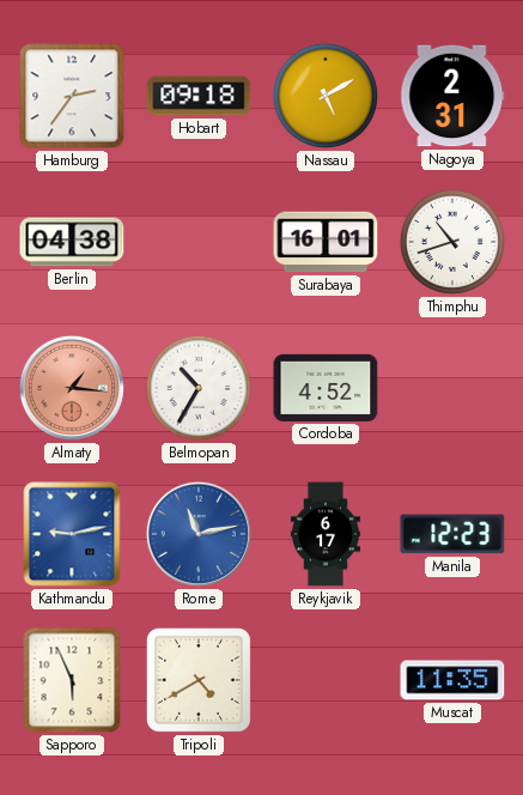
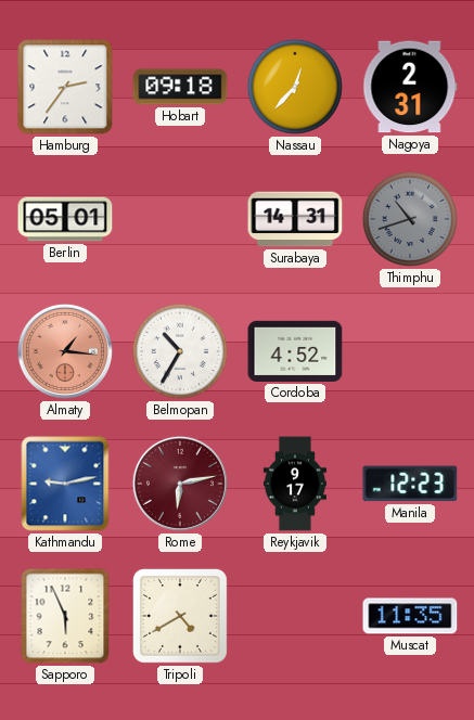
Nassau: 5:10 -> 12:37 (295, 87)
Berlin: 04:38 -> 05:01 (65, 219)
Surabaya: 16:01 -> 14:31 (295, 219)
Thimphu dial: white -> grey (410, 219)
Rome: 11:13 -> 6:13 (180, 484)
Rome dial: blue -> burgundy (180, 484)
Reykjavik: 6:17 -> 9:17 (295, 484)
